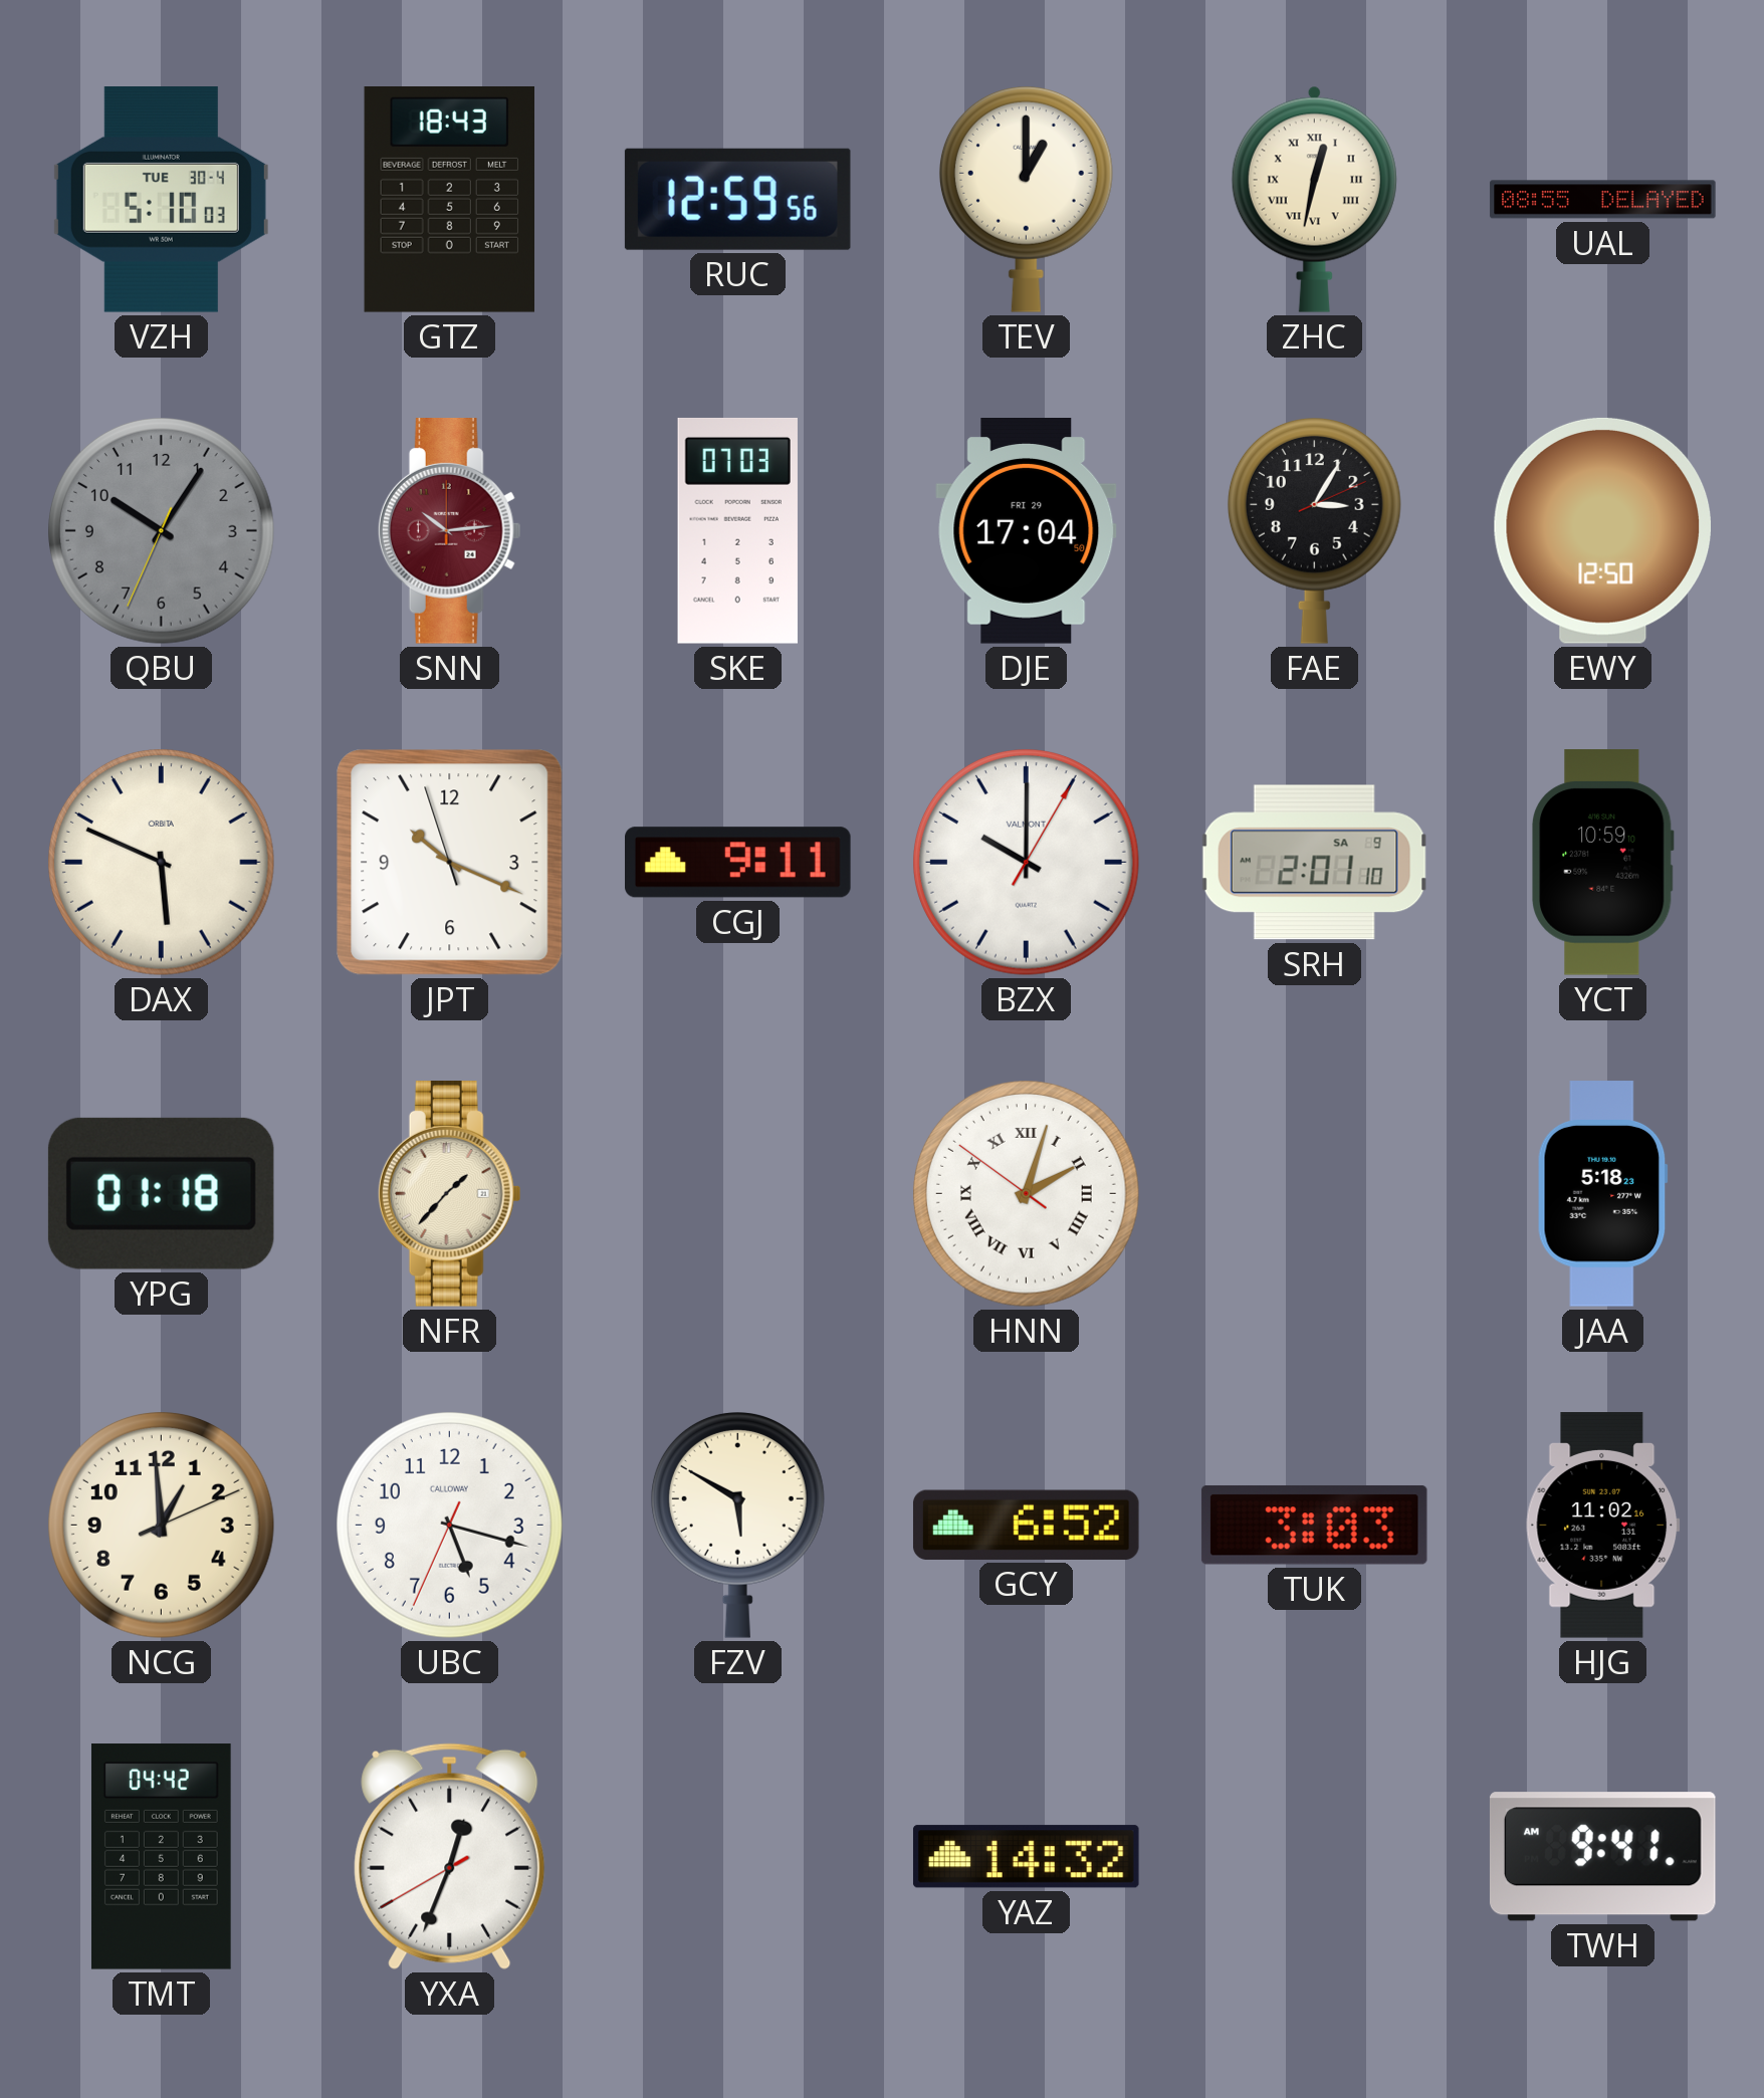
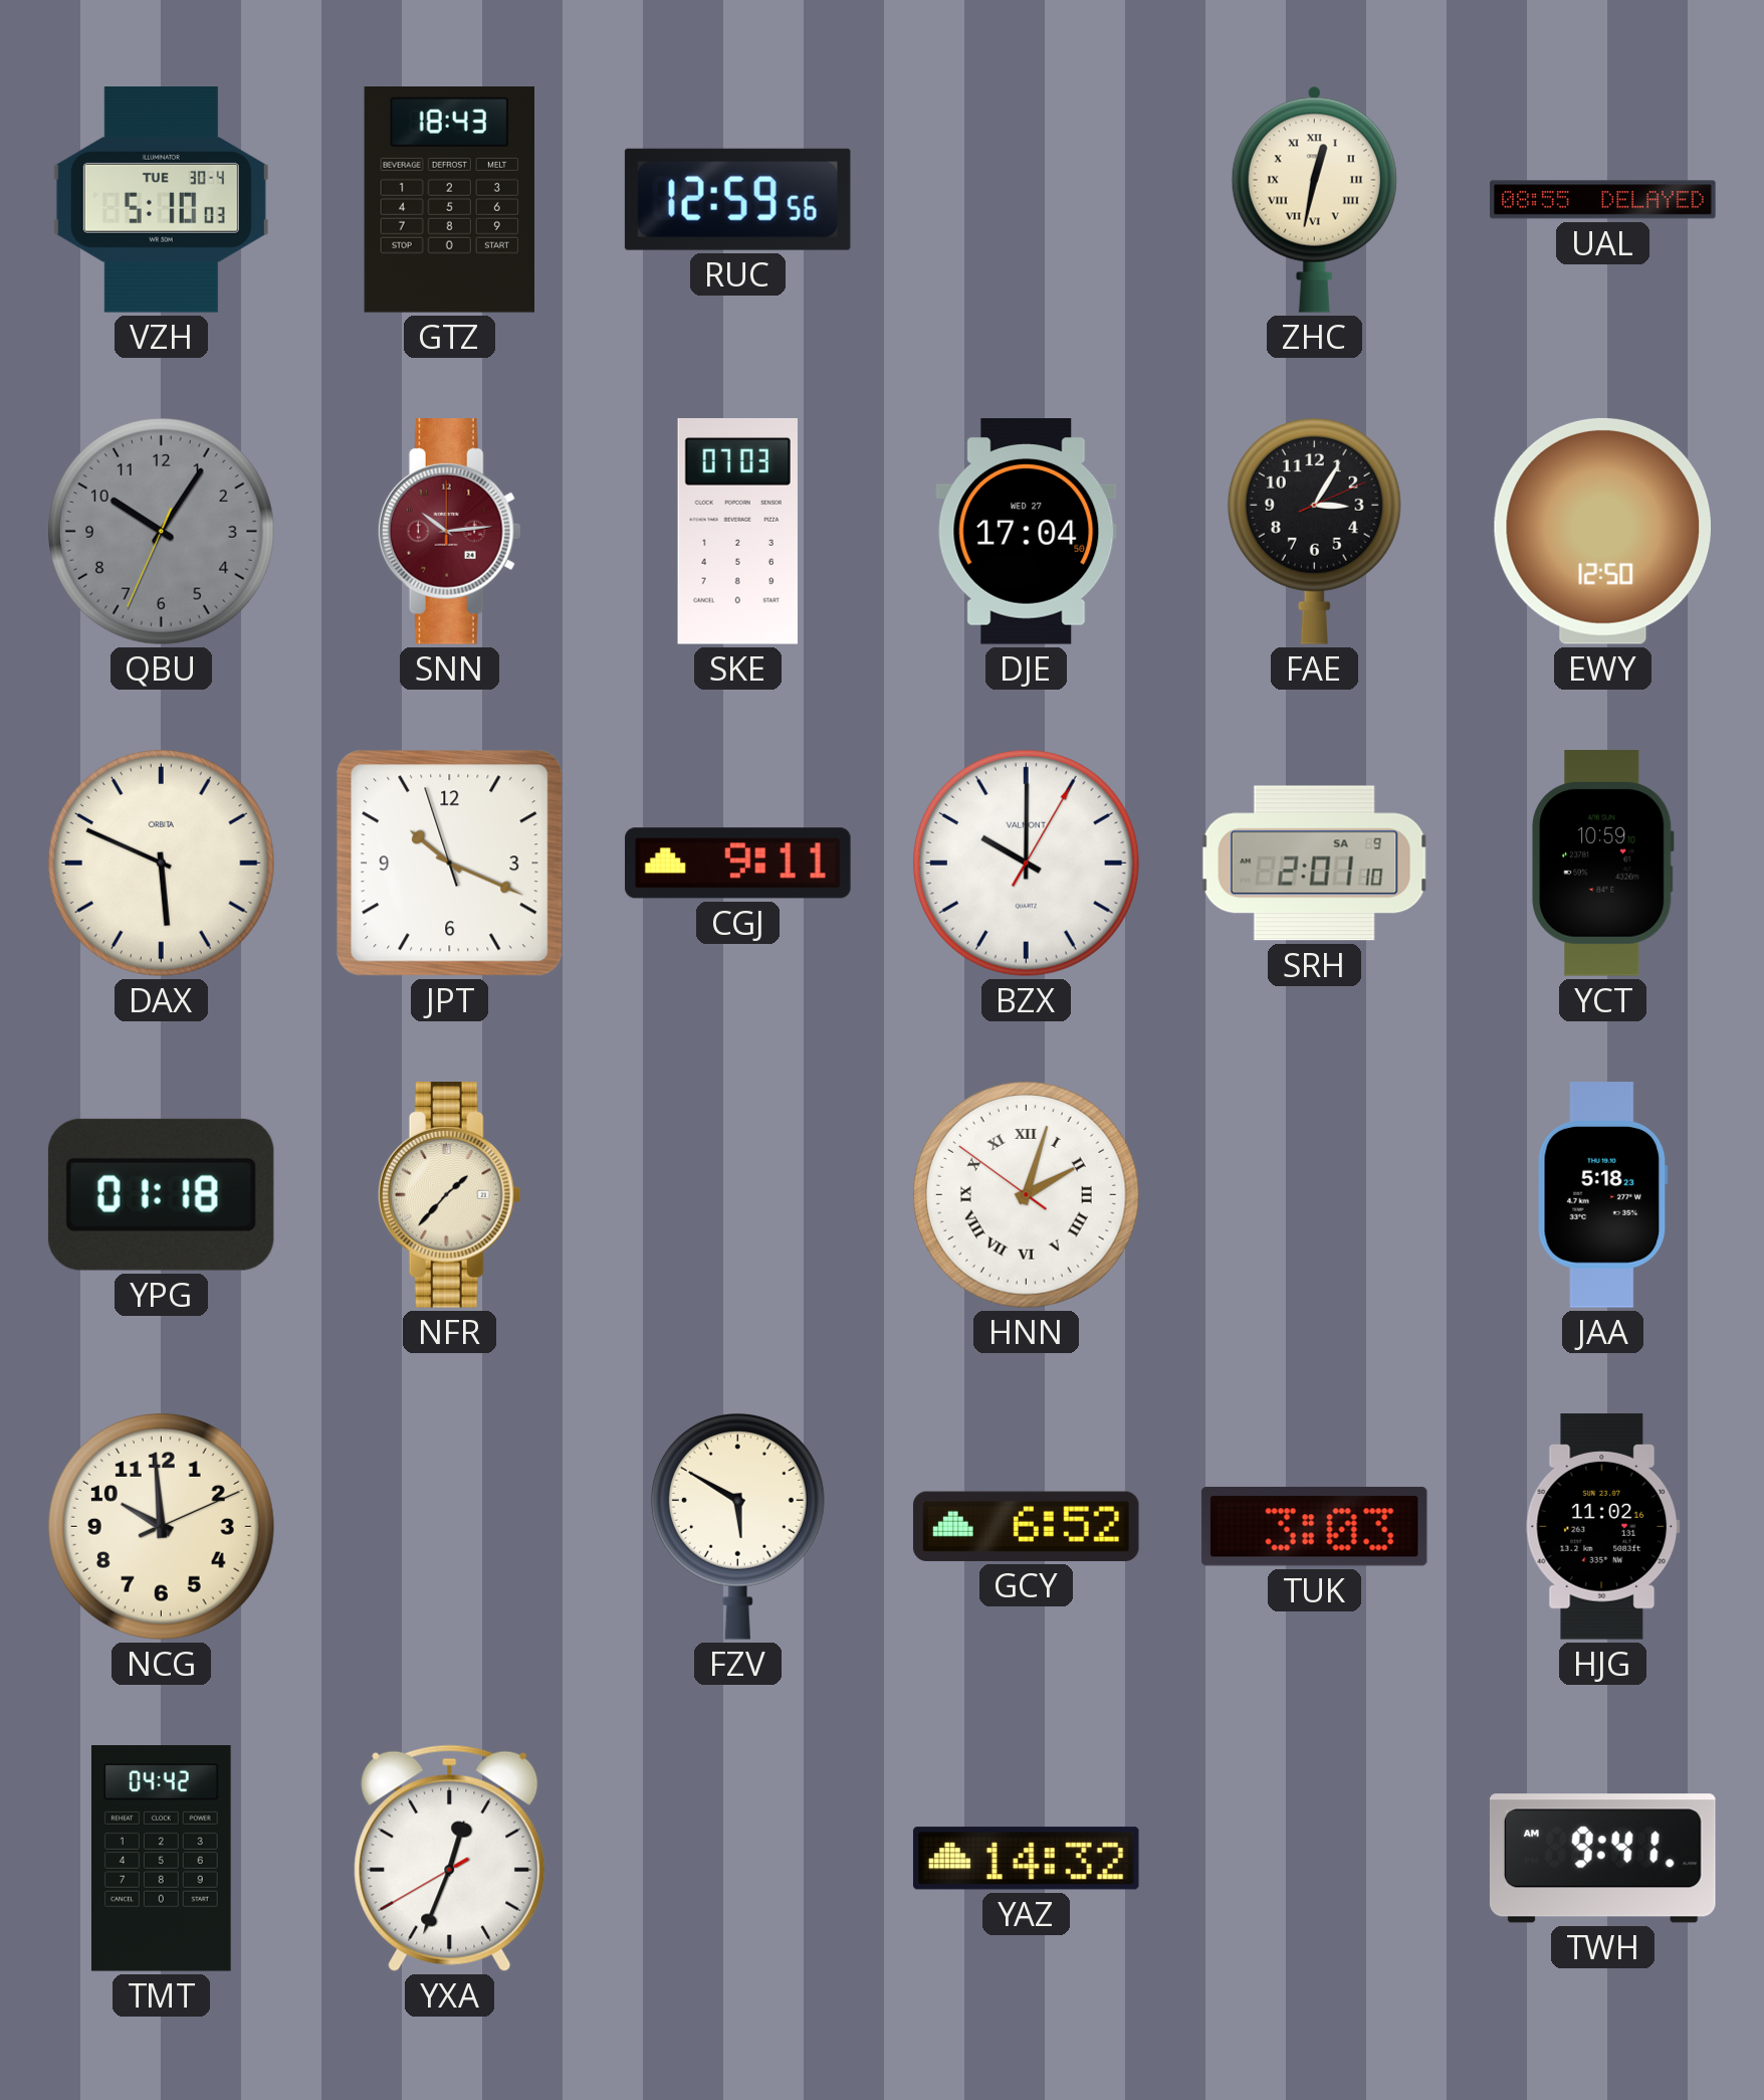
TEV: 1:00 -> none (1026, 200)
DJE date: FRI 29 -> WED 27 (1027, 532)
NCG: 12:59 -> 9:59 (162, 1527)
UBC: 5:17 -> none (450, 1526)
